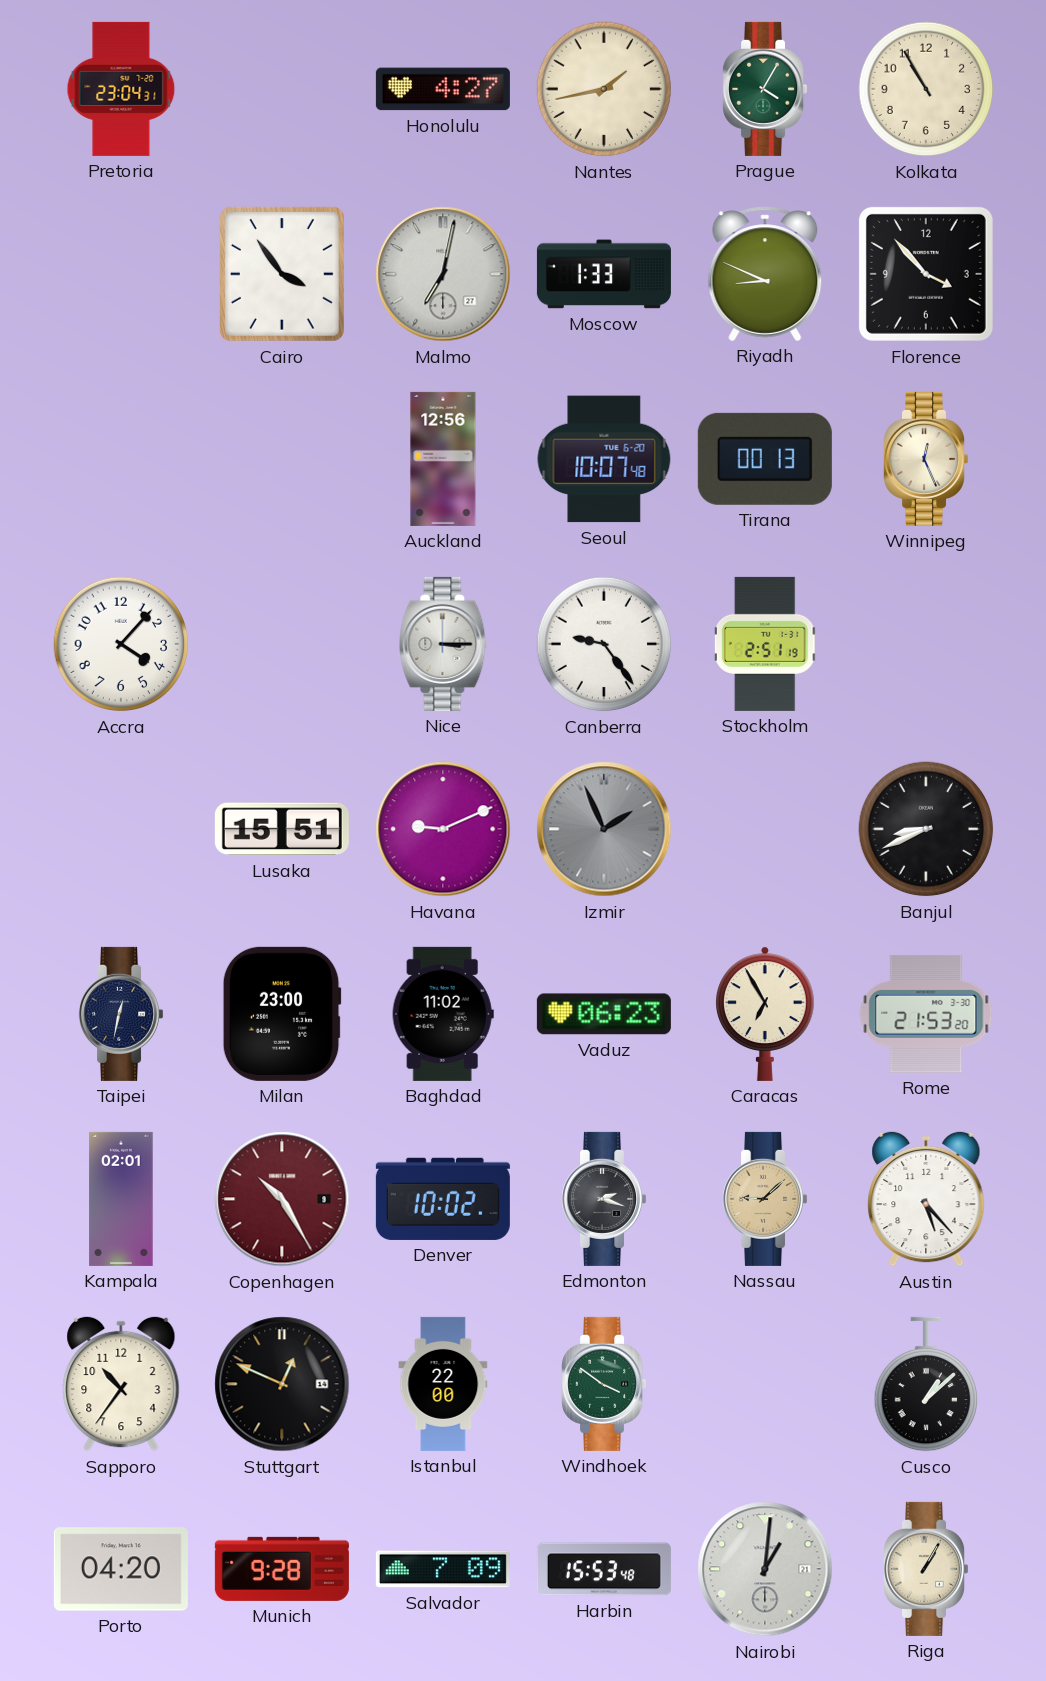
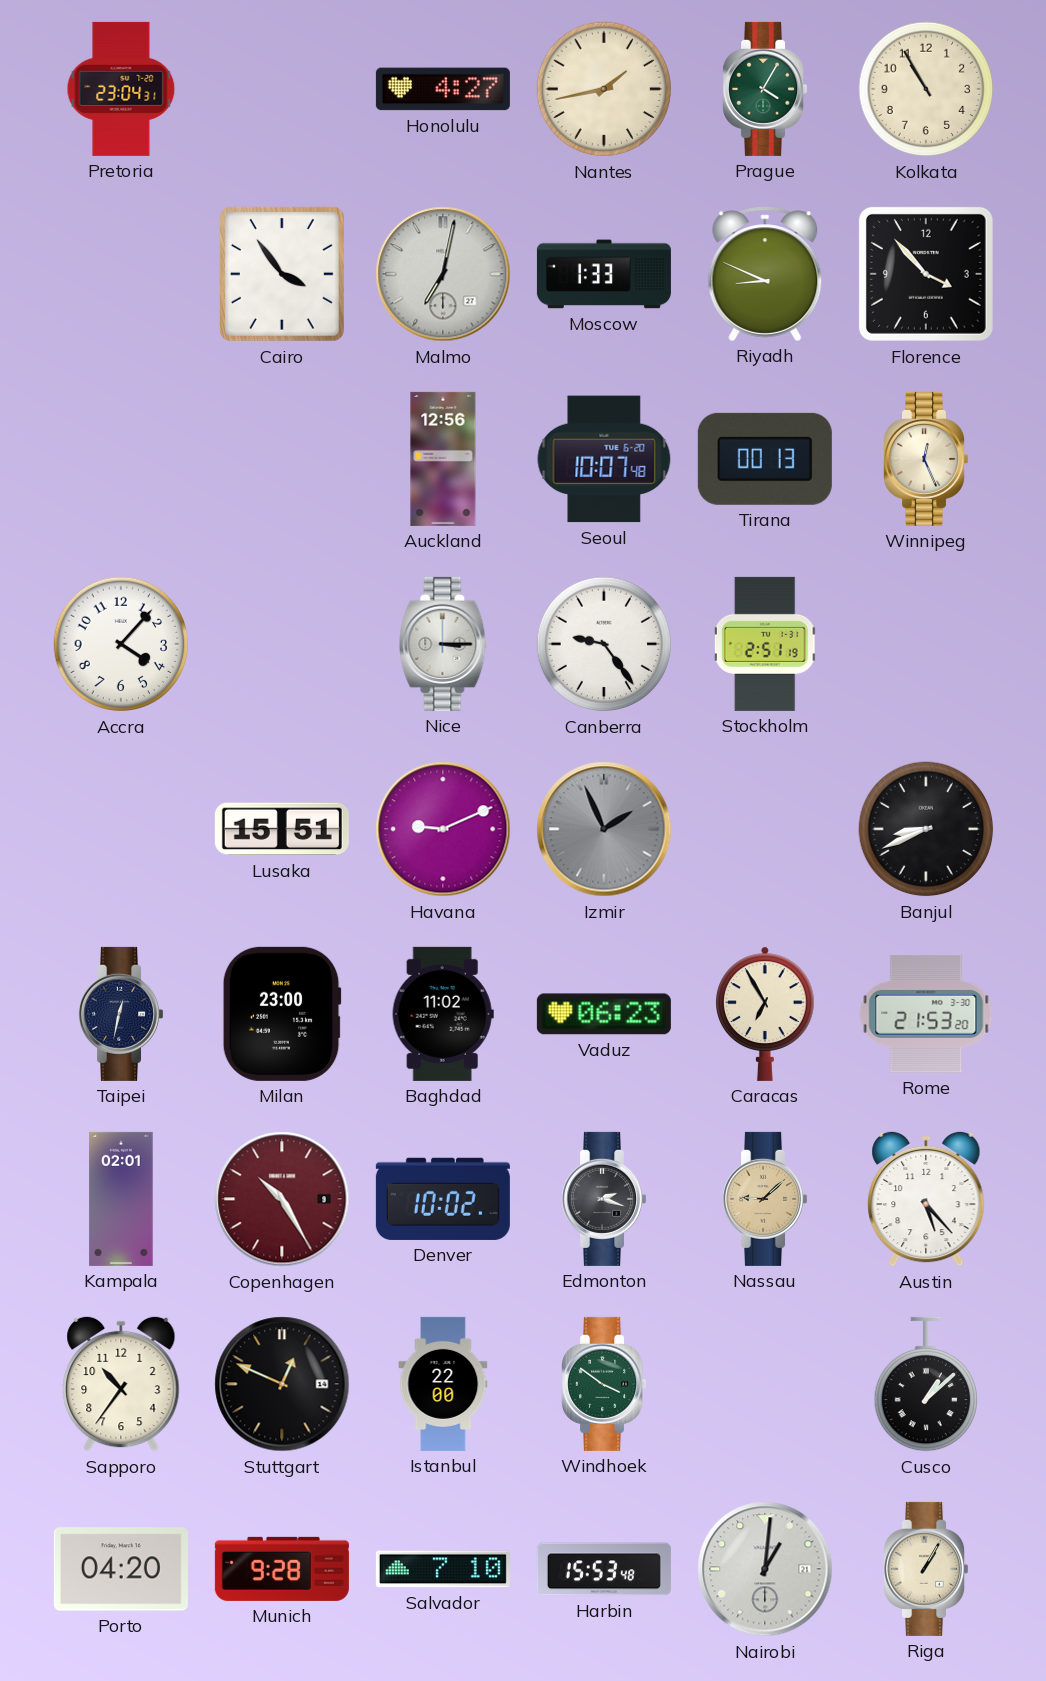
Salvador: 7:09 -> 7:10 (443, 1569)
